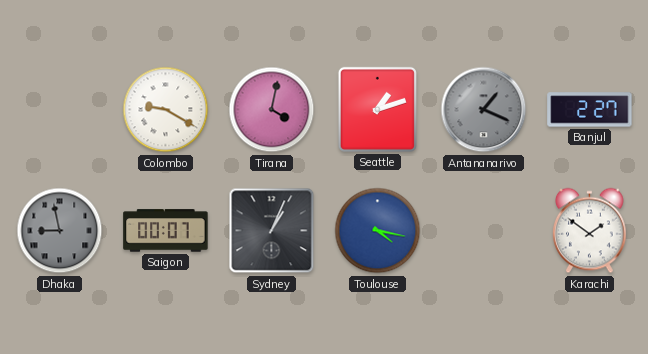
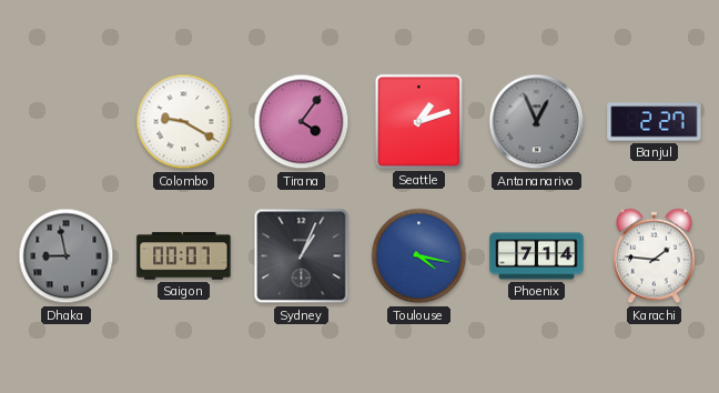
Tirana: 4:02 -> 4:06 (302, 122)
Antananarivo: 1:19 -> 12:56 (537, 122)
Phoenix: none -> 7:14 (537, 256)
Karachi: 1:51 -> 1:46 (655, 256)
